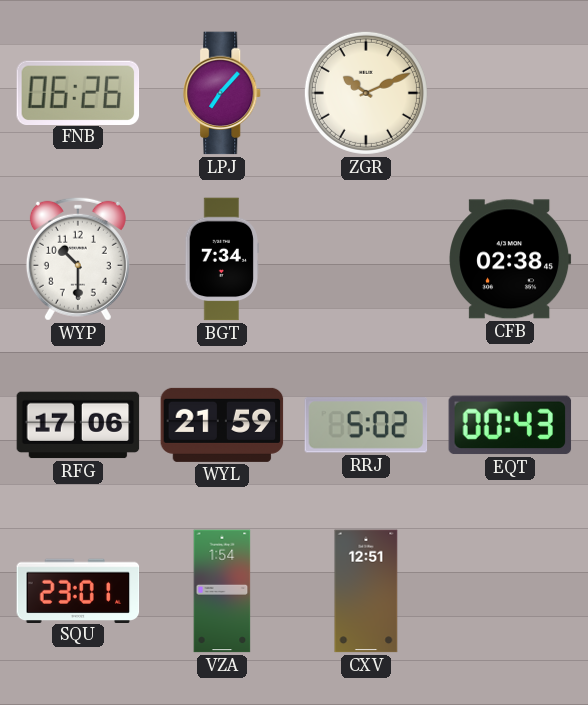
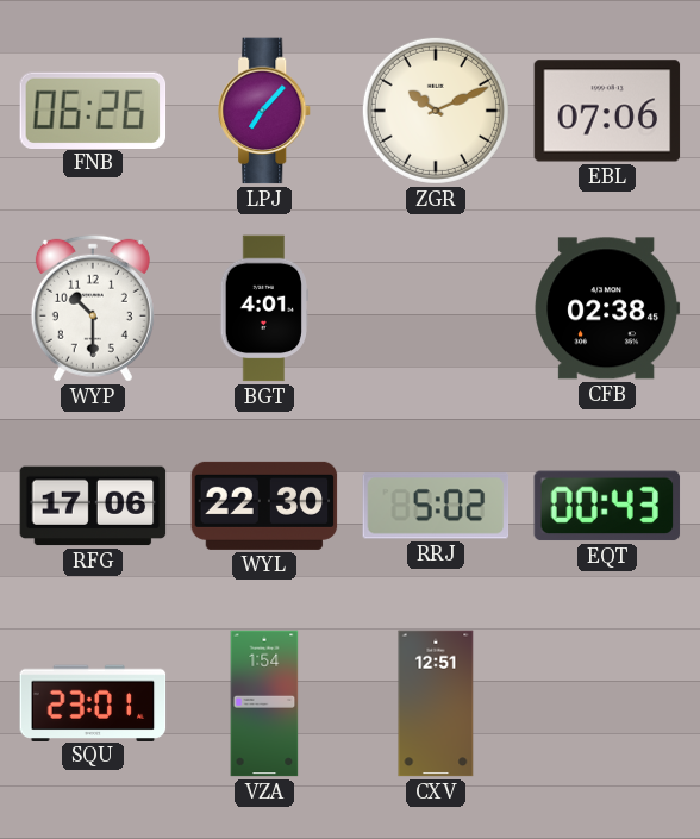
EBL: none -> 07:06 (607, 111)
BGT: 7:34 -> 4:01 (263, 308)
WYL: 21:59 -> 22:30 (264, 506)
